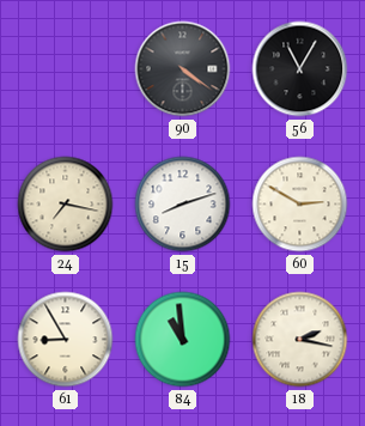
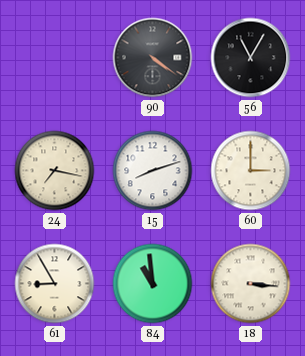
60: 2:50 -> 3:00 (251, 171)
18: 2:17 -> 3:16 (251, 284)
